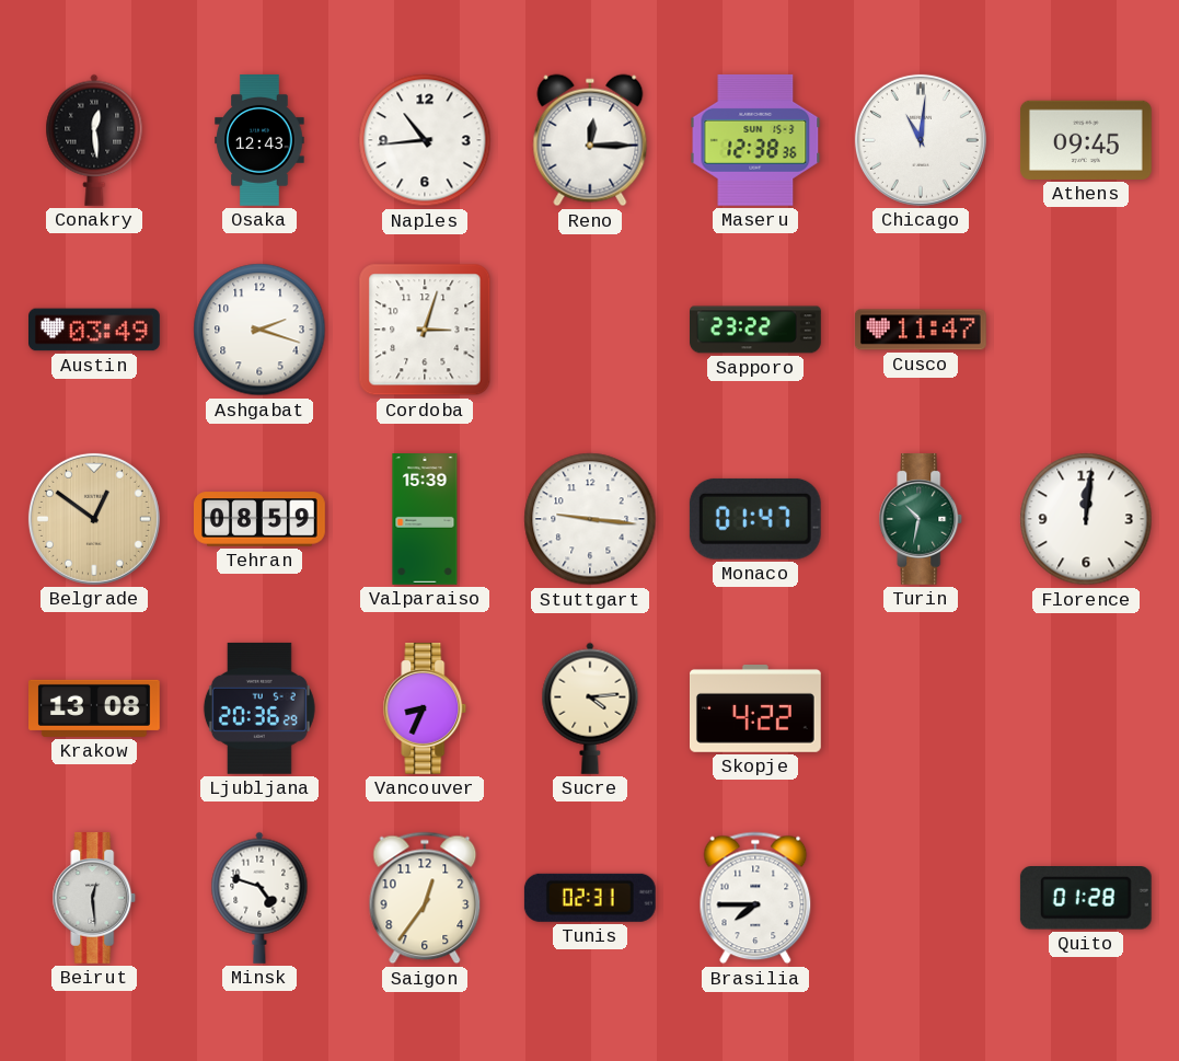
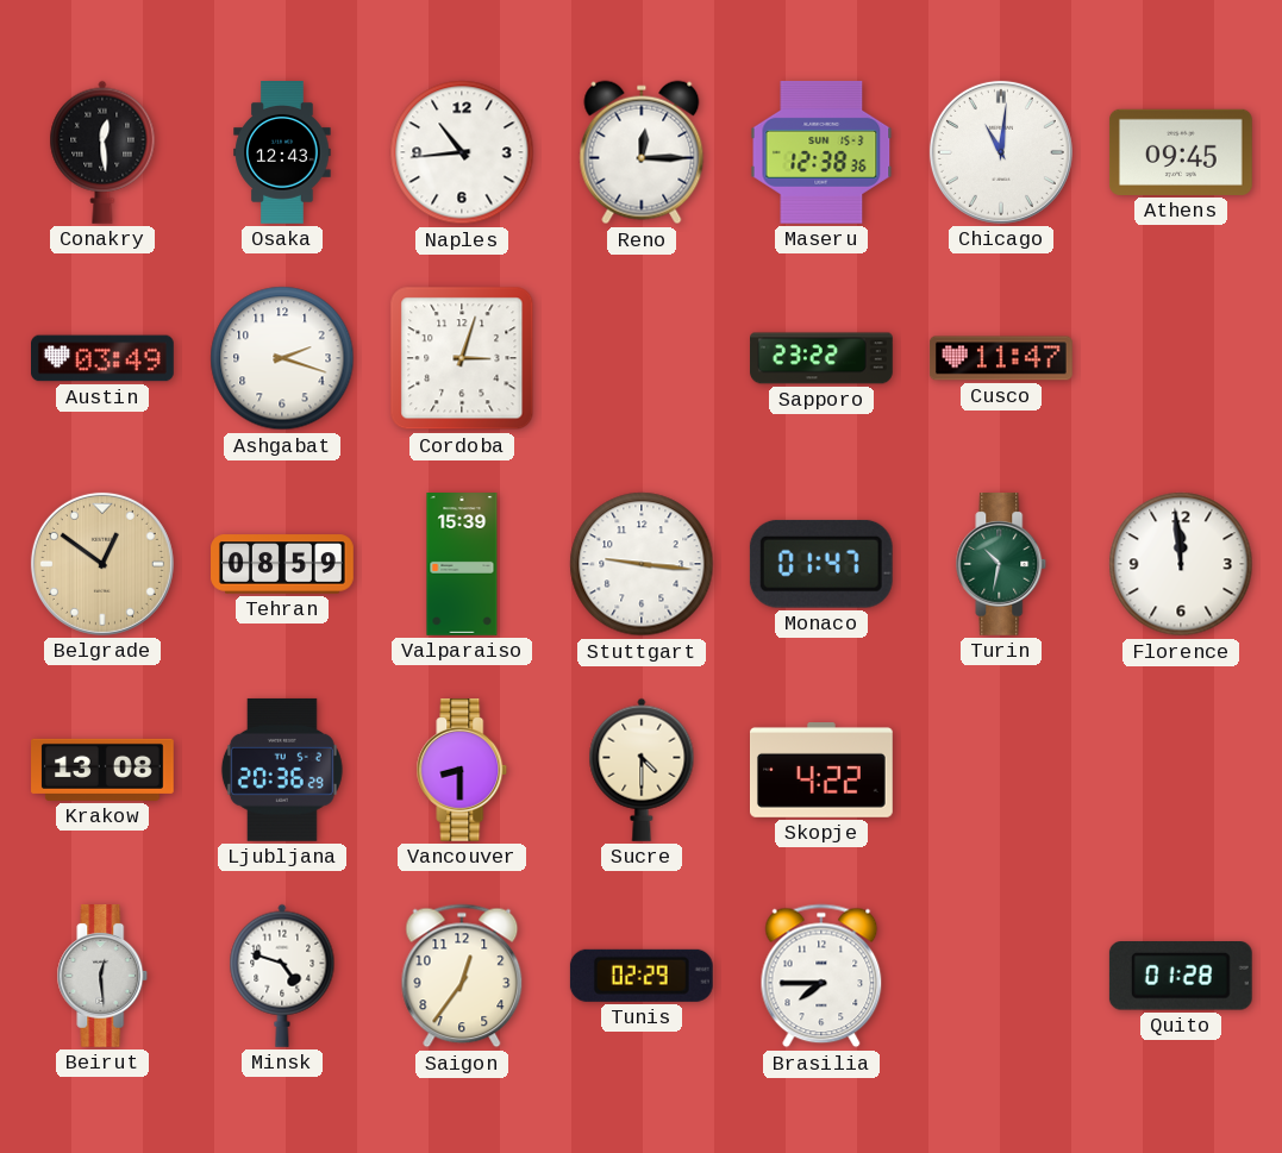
Florence: 12:01 -> 11:59 (1181, 564)
Vancouver: 8:34 -> 8:30 (462, 771)
Sucre: 4:14 -> 4:30 (642, 770)
Tunis: 02:31 -> 02:29 (642, 976)
